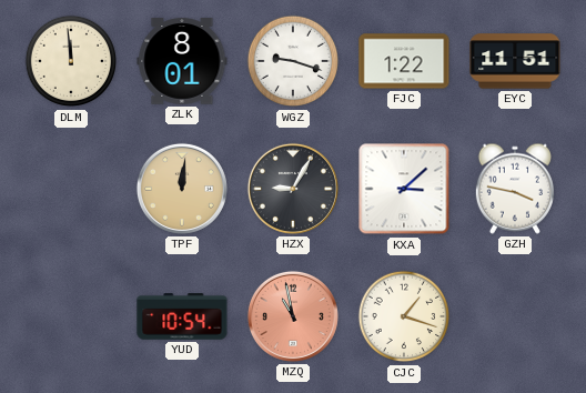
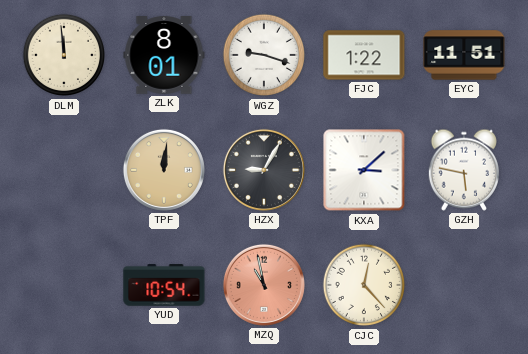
GZH: 3:47 -> 5:47 (463, 170)
CJC: 1:18 -> 12:23 (364, 285)
